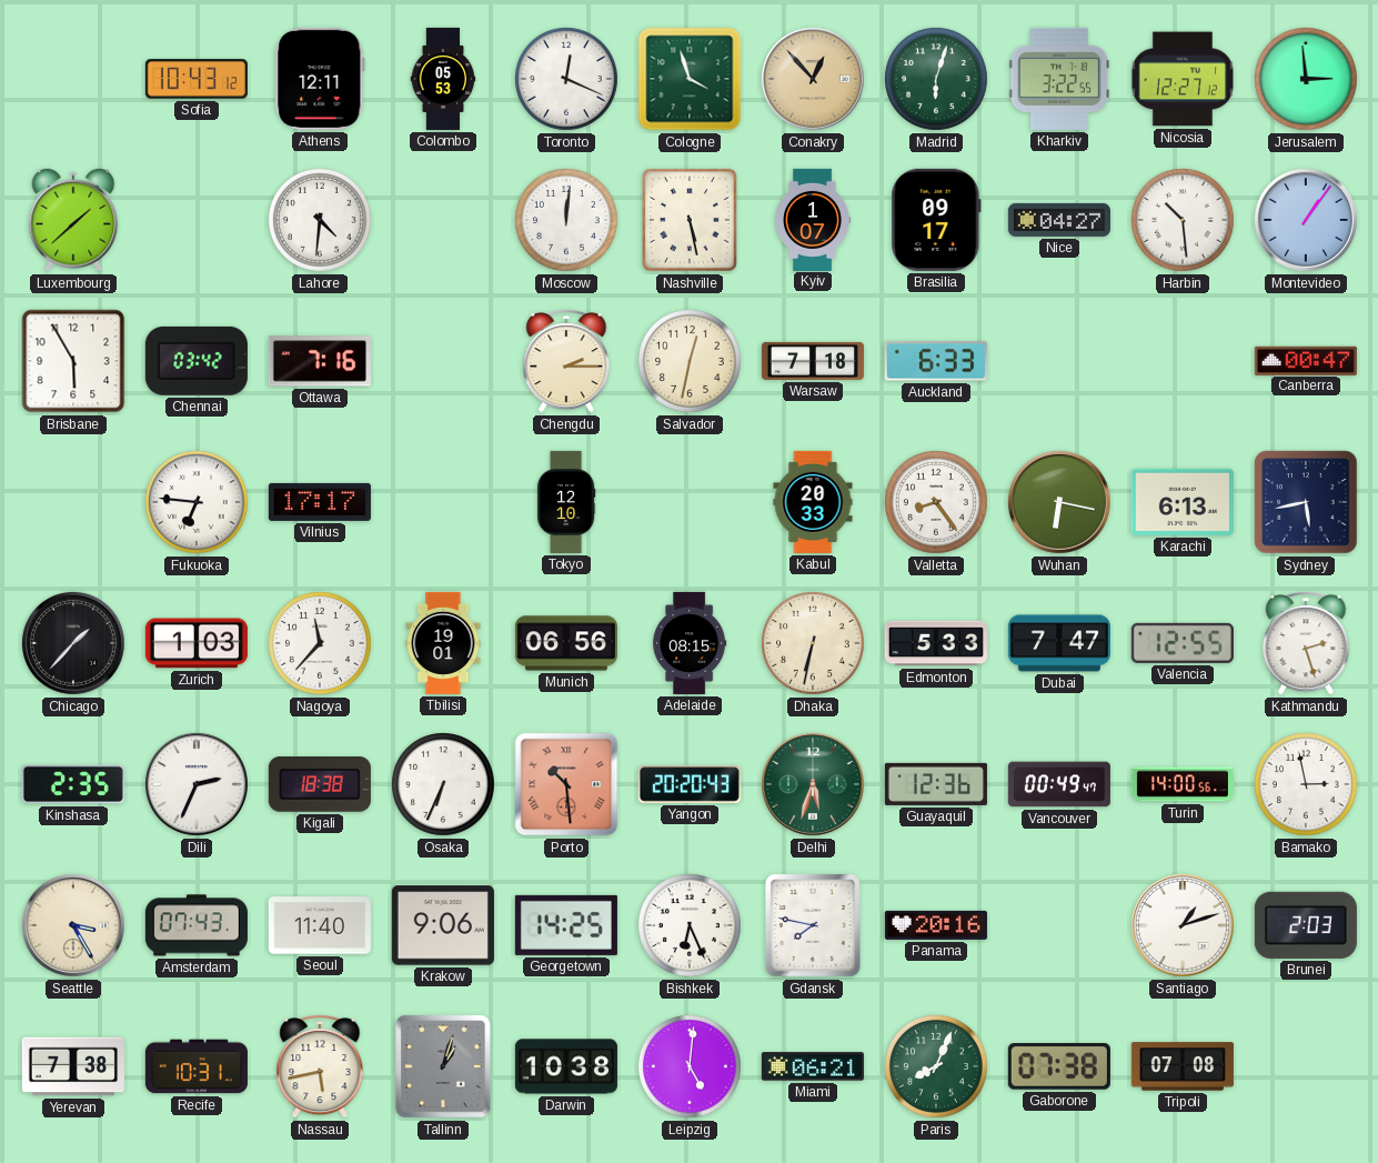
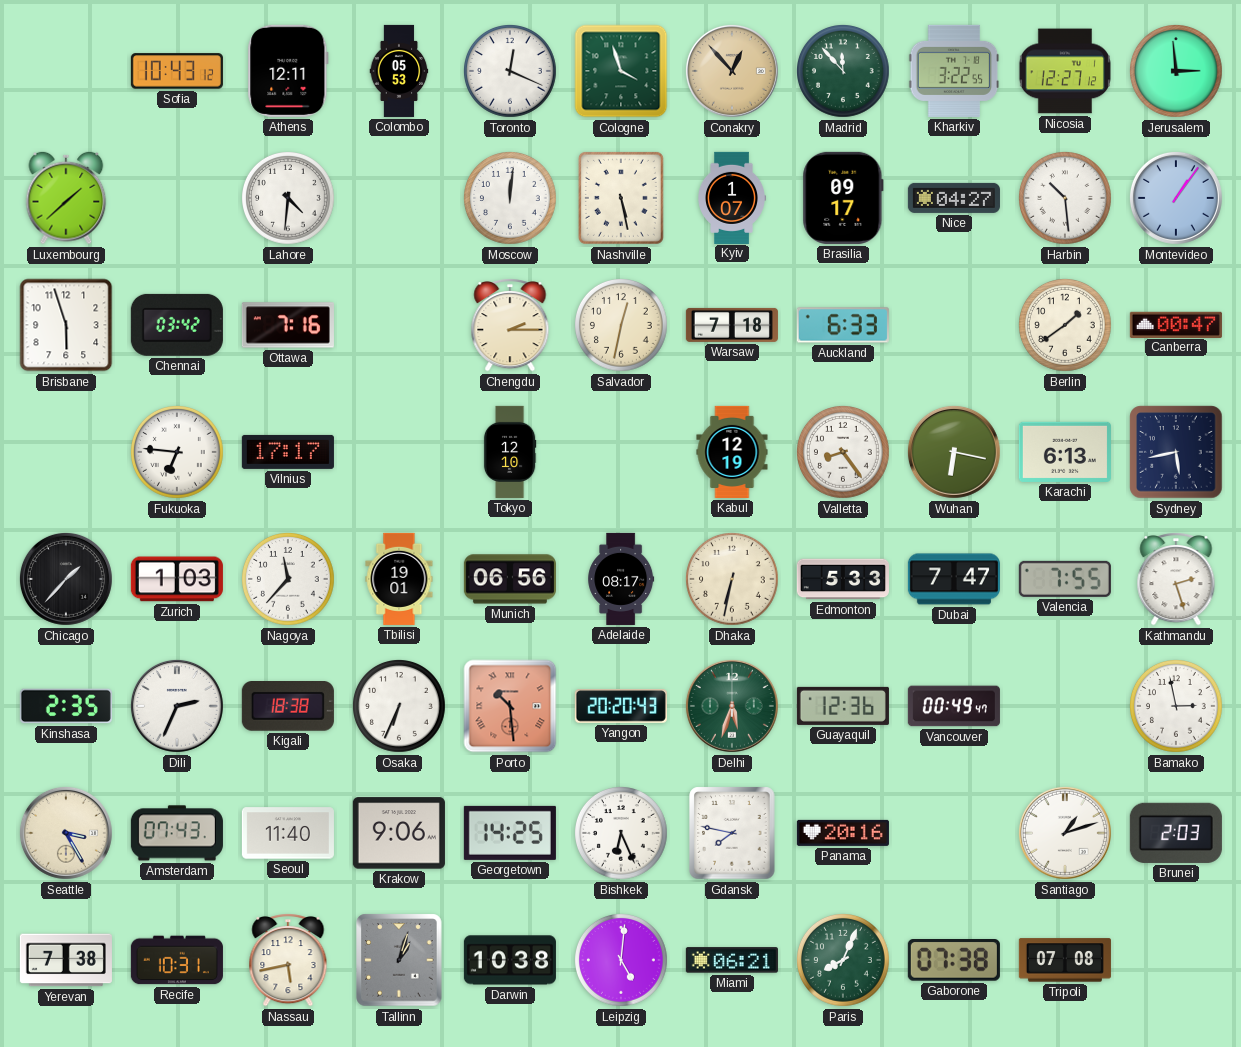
Madrid: 6:03 -> 11:53 (844, 72)
Brisbane: 5:55 -> 5:57 (66, 325)
Berlin: none -> 1:39 (1066, 326)
Kabul: 20:33 -> 12:19 (732, 452)
Adelaide: 08:15 -> 08:17 (621, 579)
Valencia: 12:55 -> 7:55 (1065, 579)
Turin: 14:00 -> none (1183, 784)
